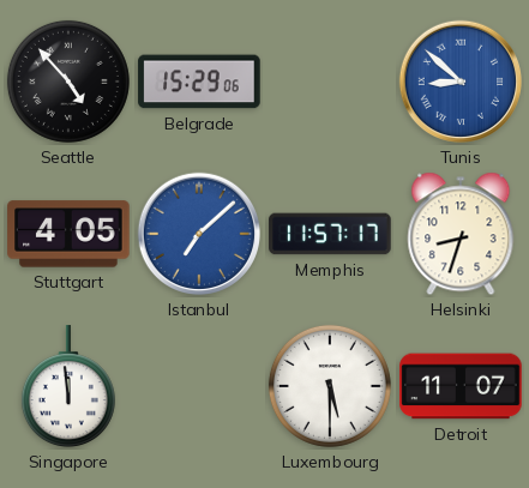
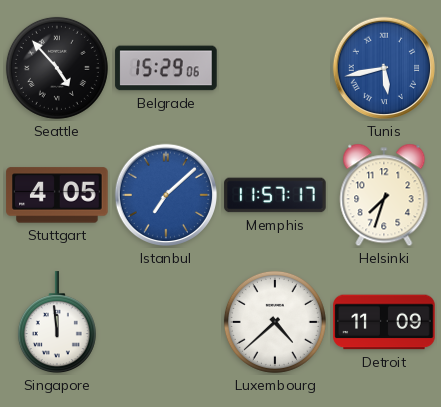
Tunis: 8:52 -> 5:43 (384, 68)
Helsinki: 8:33 -> 7:33 (384, 195)
Luxembourg: 5:30 -> 4:38 (275, 322)
Detroit: 11:07 -> 11:09 (384, 322)
